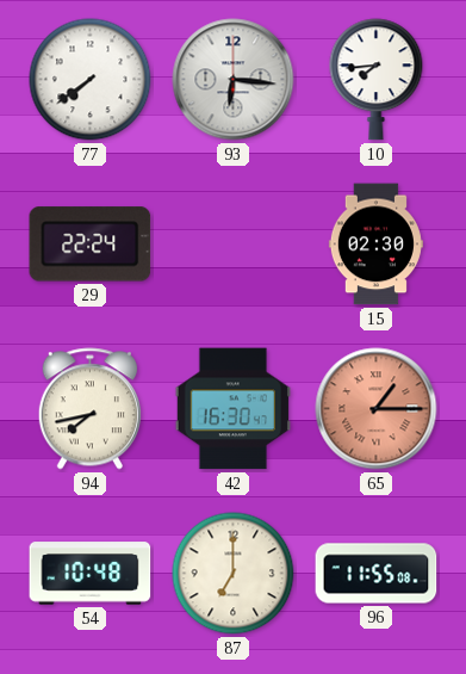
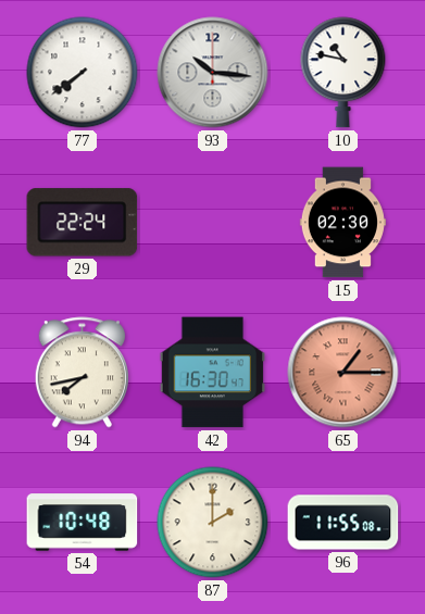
93: 6:16 -> 10:16 (213, 73)
10: 7:44 -> 10:47 (343, 73)
87: 7:00 -> 2:00 (213, 523)
